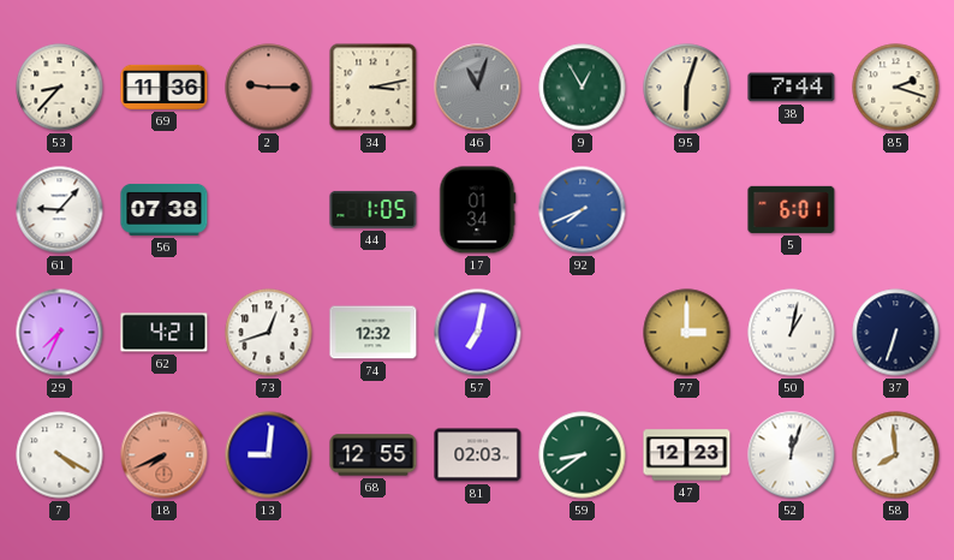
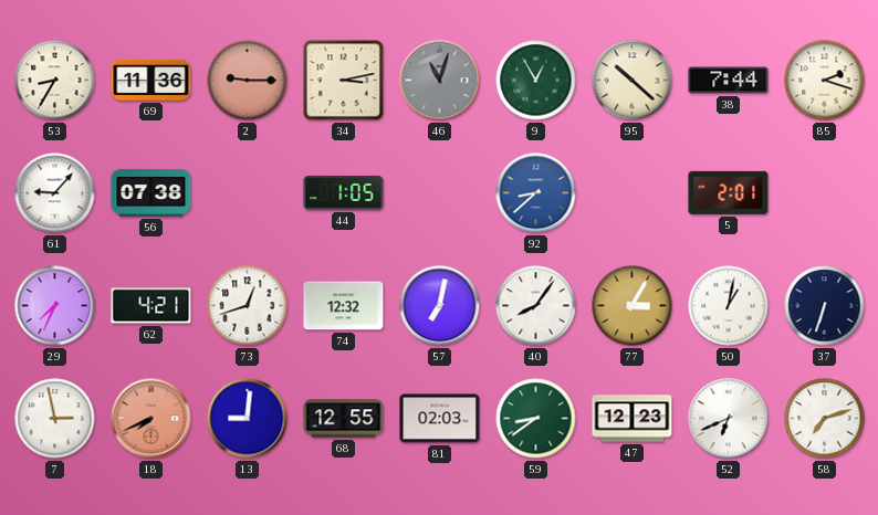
53: 8:37 -> 8:35 (55, 81)
95: 6:03 -> 10:22 (633, 81)
17: 01:34 -> none (478, 210)
92: 7:41 -> 8:38 (536, 193)
5: 6:01 -> 2:01 (729, 192)
40: none -> 8:06 (536, 306)
77: 3:00 -> 3:05 (633, 306)
7: 4:20 -> 2:58 (55, 419)
52: 12:03 -> 6:41 (729, 419)
58: 7:59 -> 7:12 (825, 419)
